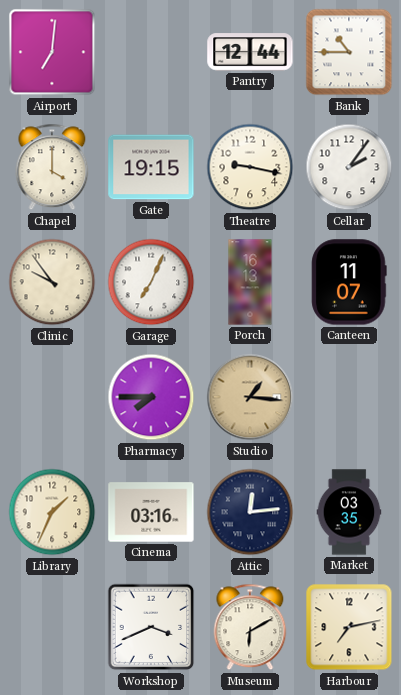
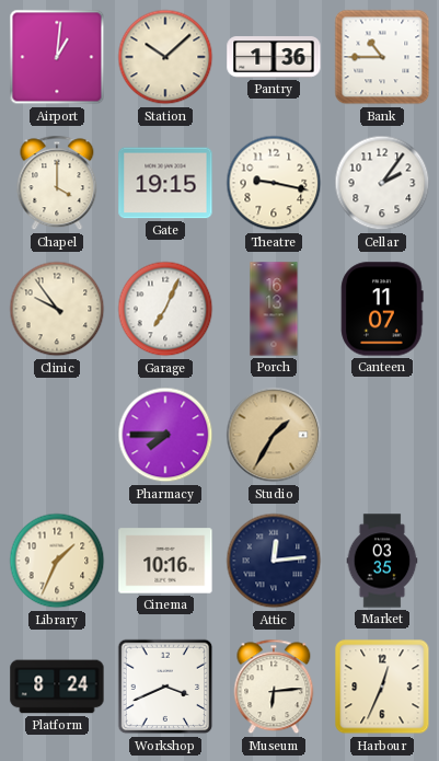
Airport: 7:01 -> 1:01 (57, 57)
Station: none -> 10:08 (165, 57)
Pantry: 12:44 -> 1:36 (274, 57)
Studio: 1:16 -> 1:35 (274, 435)
Cinema: 03:16 -> 10:16 (165, 561)
Platform: none -> 8:24 (57, 687)
Museum: 6:10 -> 6:14 (274, 687)
Harbour: 7:13 -> 12:34 (382, 687)
